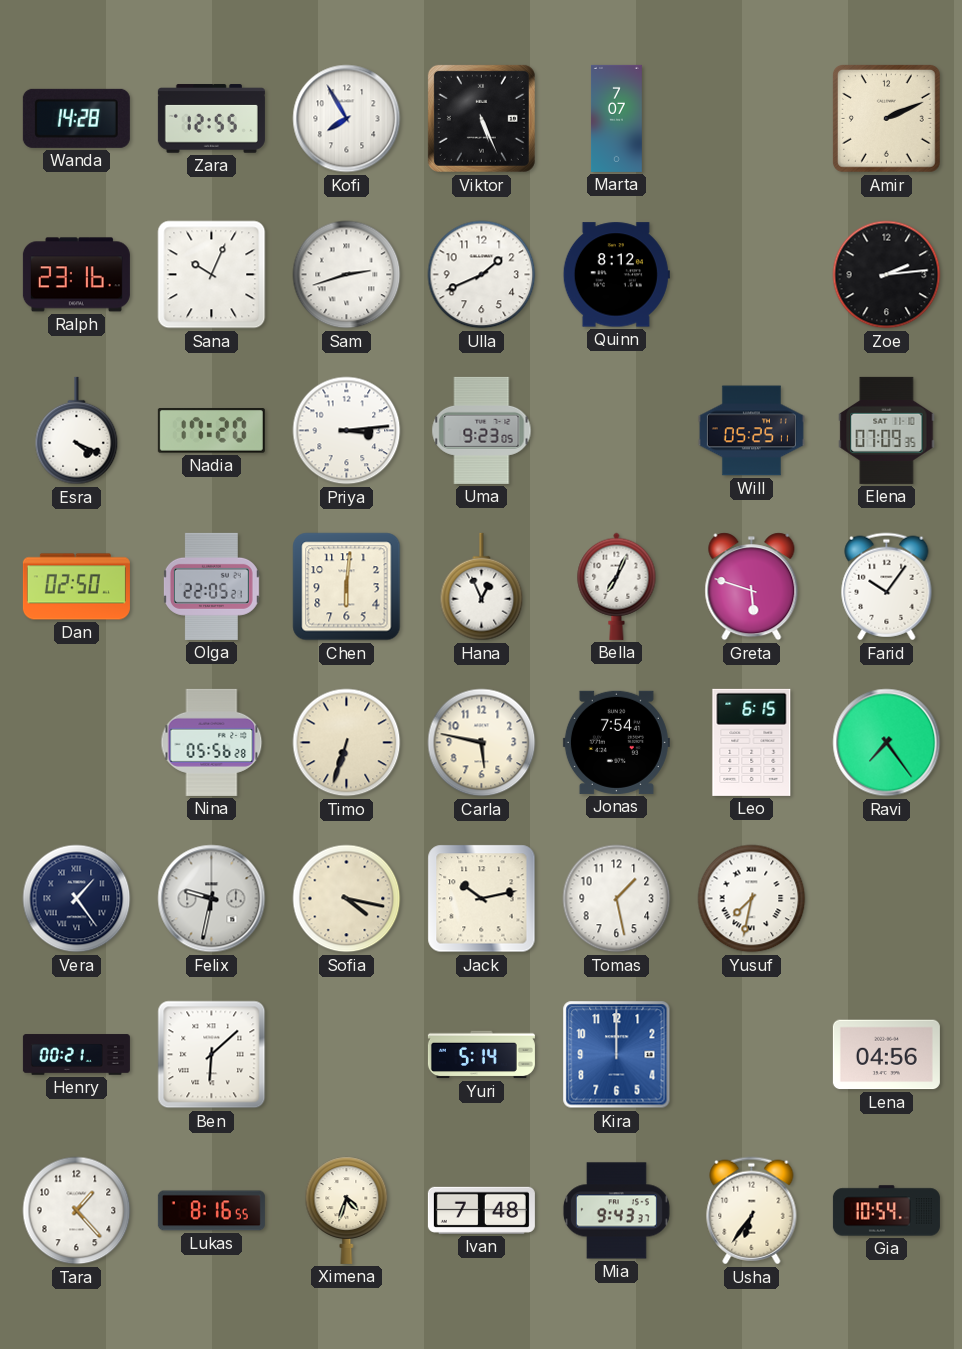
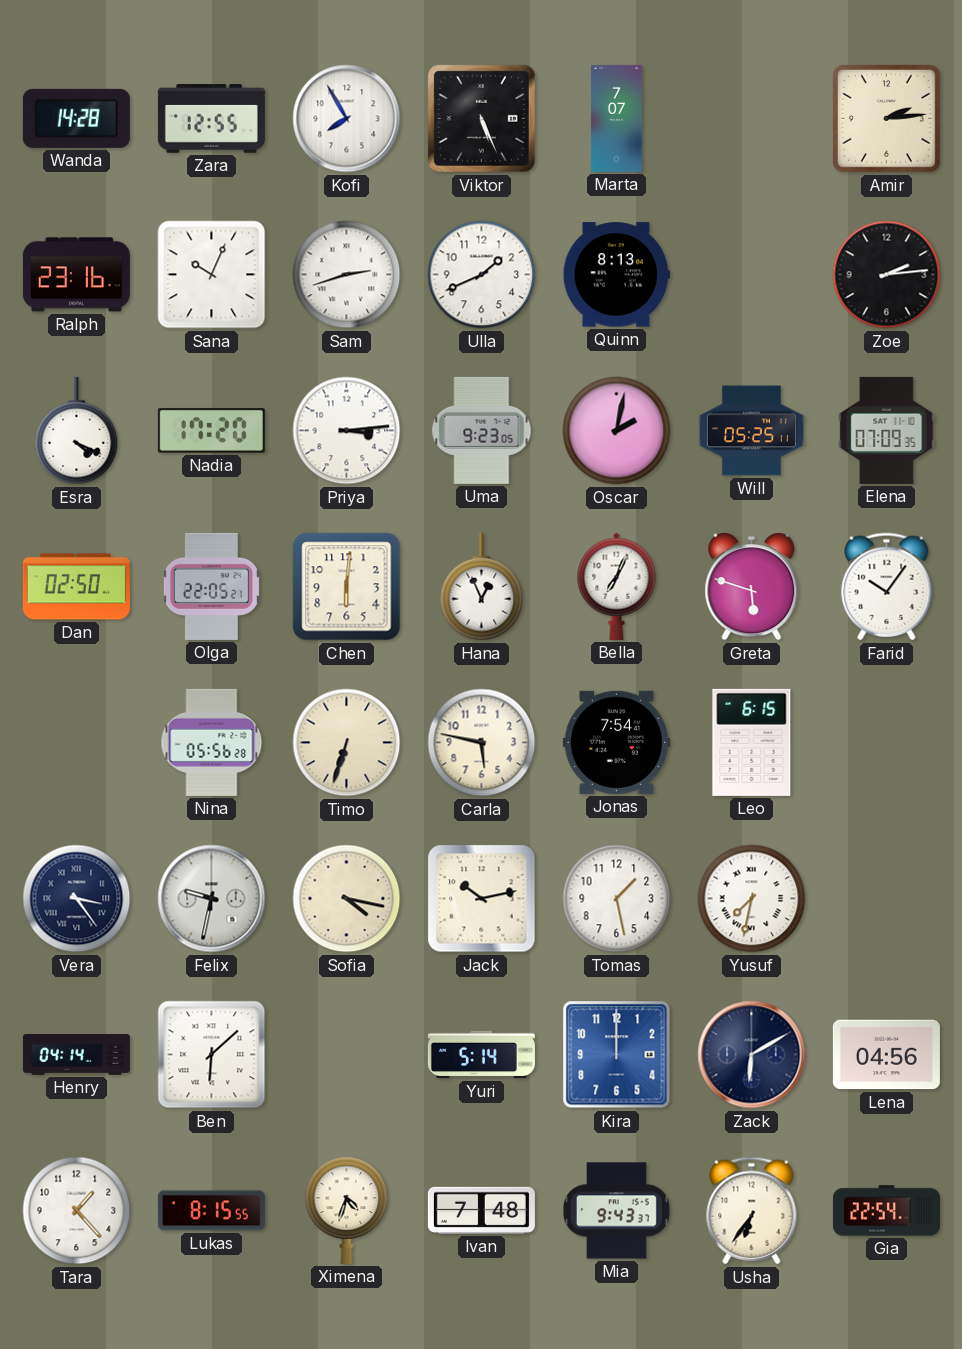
Amir: 2:11 -> 2:14 (887, 119)
Quinn: 8:12 -> 8:13 (616, 275)
Oscar: none -> 2:02 (617, 431)
Ravi: 7:24 -> none (887, 743)
Vera: 1:24 -> 3:24 (77, 899)
Henry: 00:21 -> 04:14 (76, 1055)
Zack: none -> 6:10 (752, 1055)
Lukas: 8:16 -> 8:15 (211, 1211)
Gia: 10:54 -> 22:54 (886, 1211)
